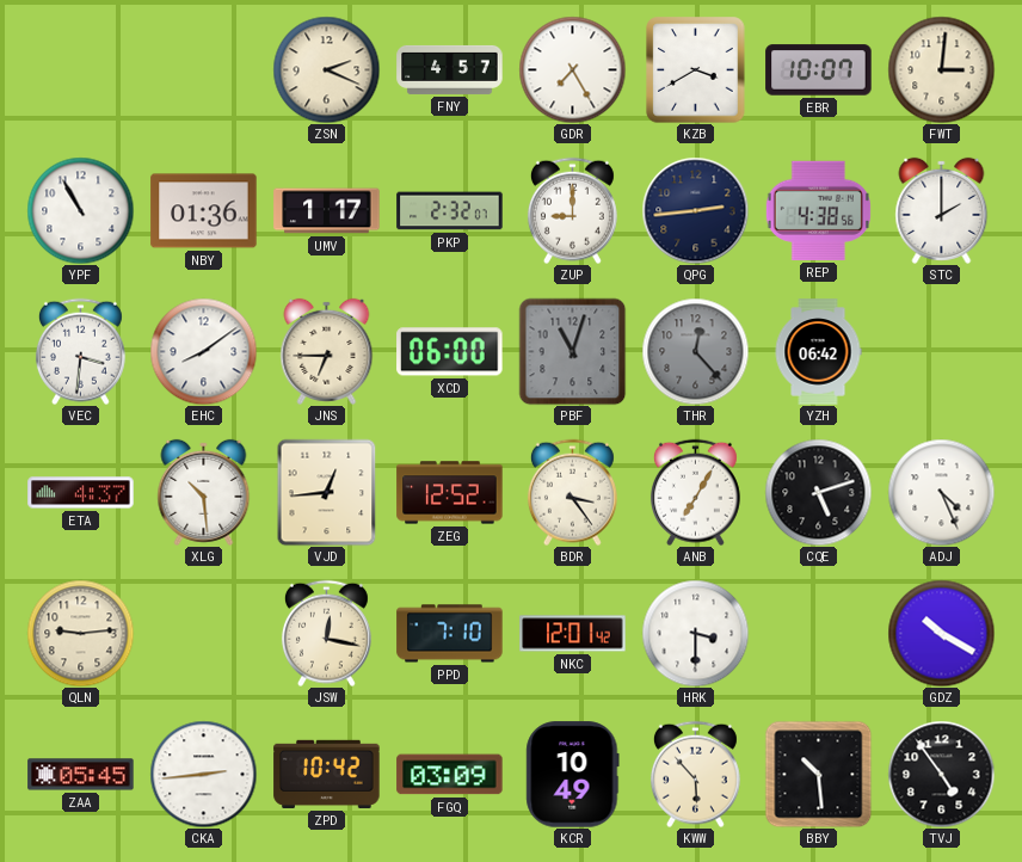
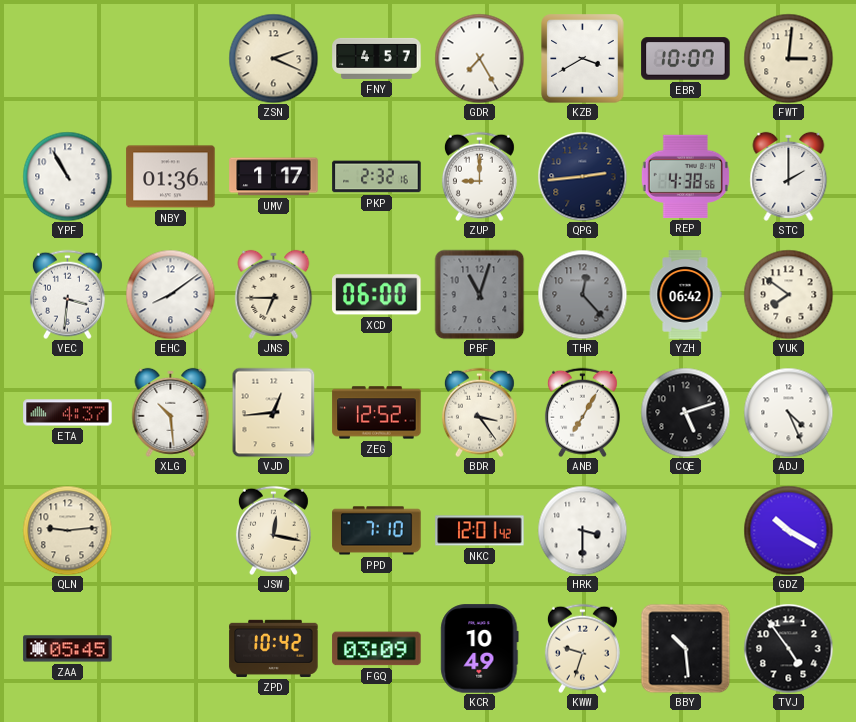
PKP: 2:32:07 -> 2:32:16 (377, 177)
YUK: none -> 7:51 (788, 294)
CKA: 2:44 -> none (203, 774)
KWW: 5:53 -> 9:33 (582, 648)
